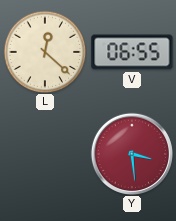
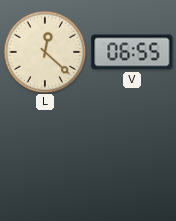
Y: 3:29 -> none (132, 154)
